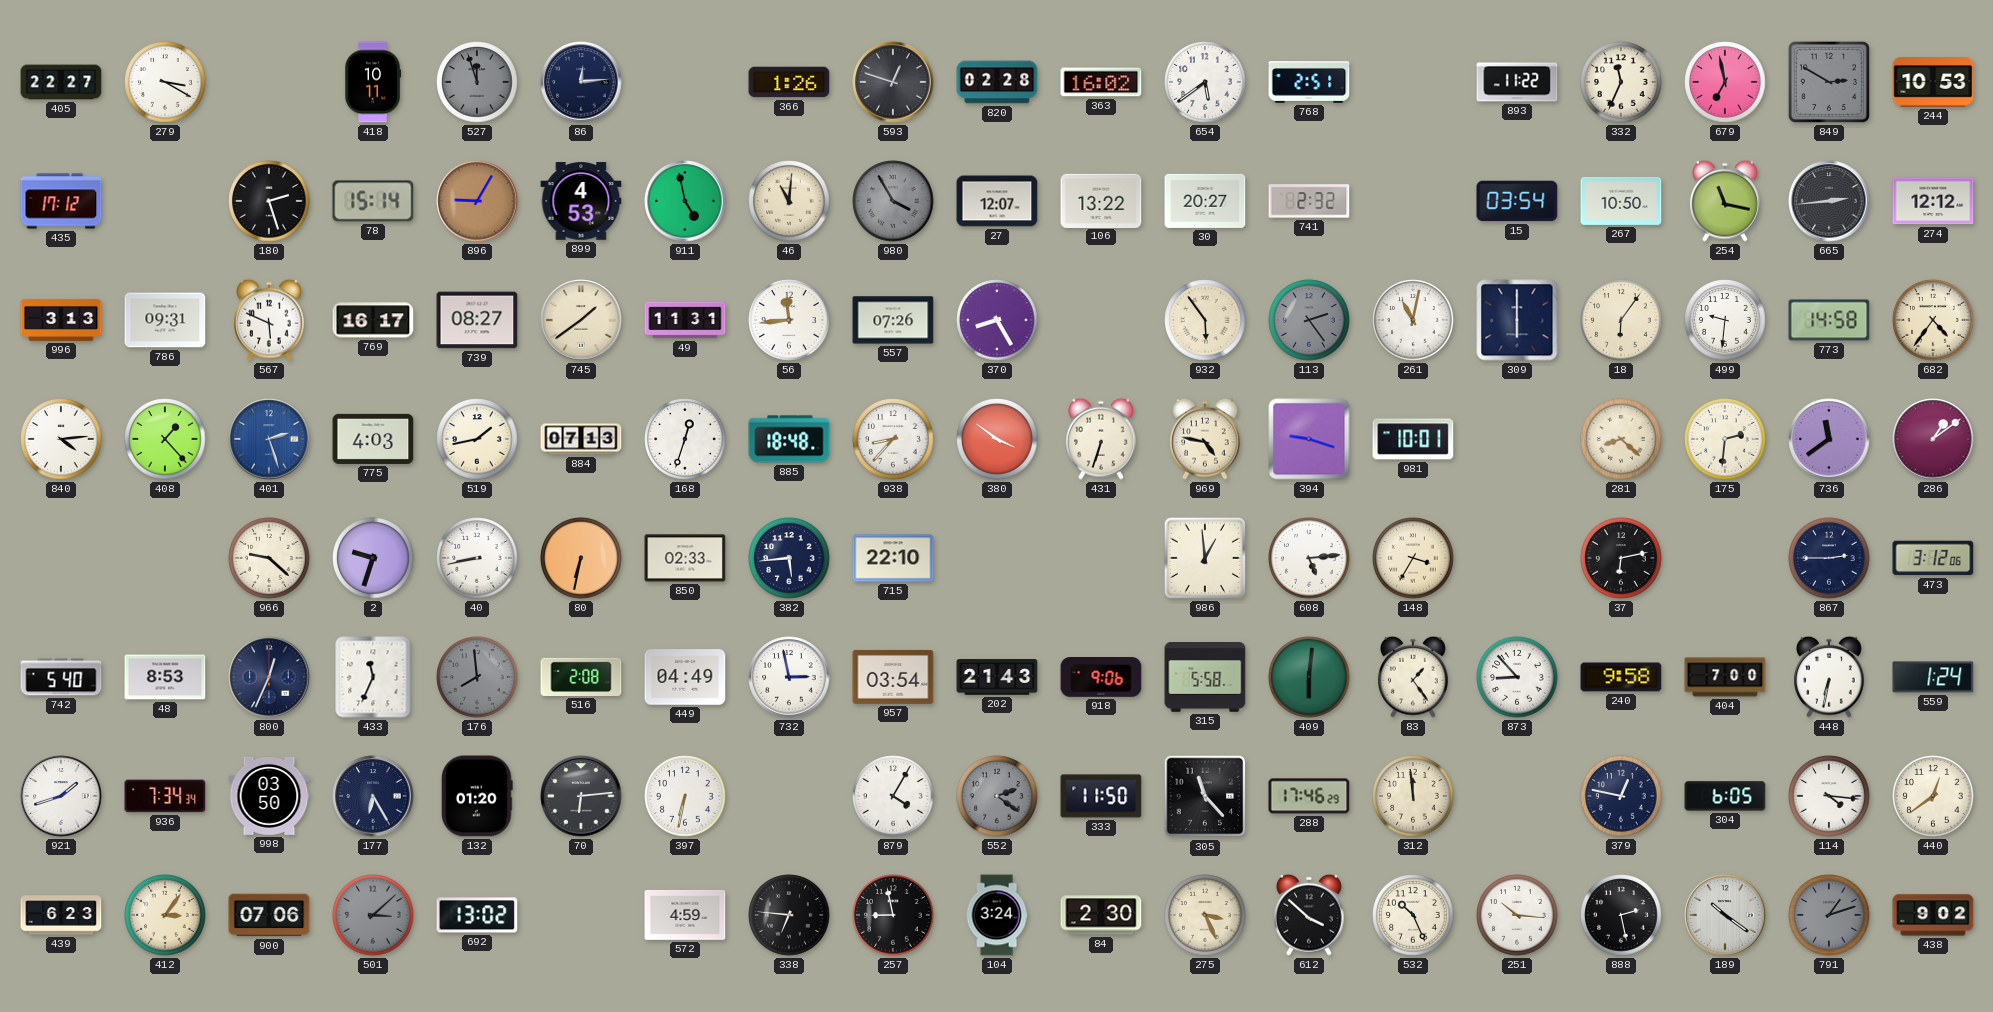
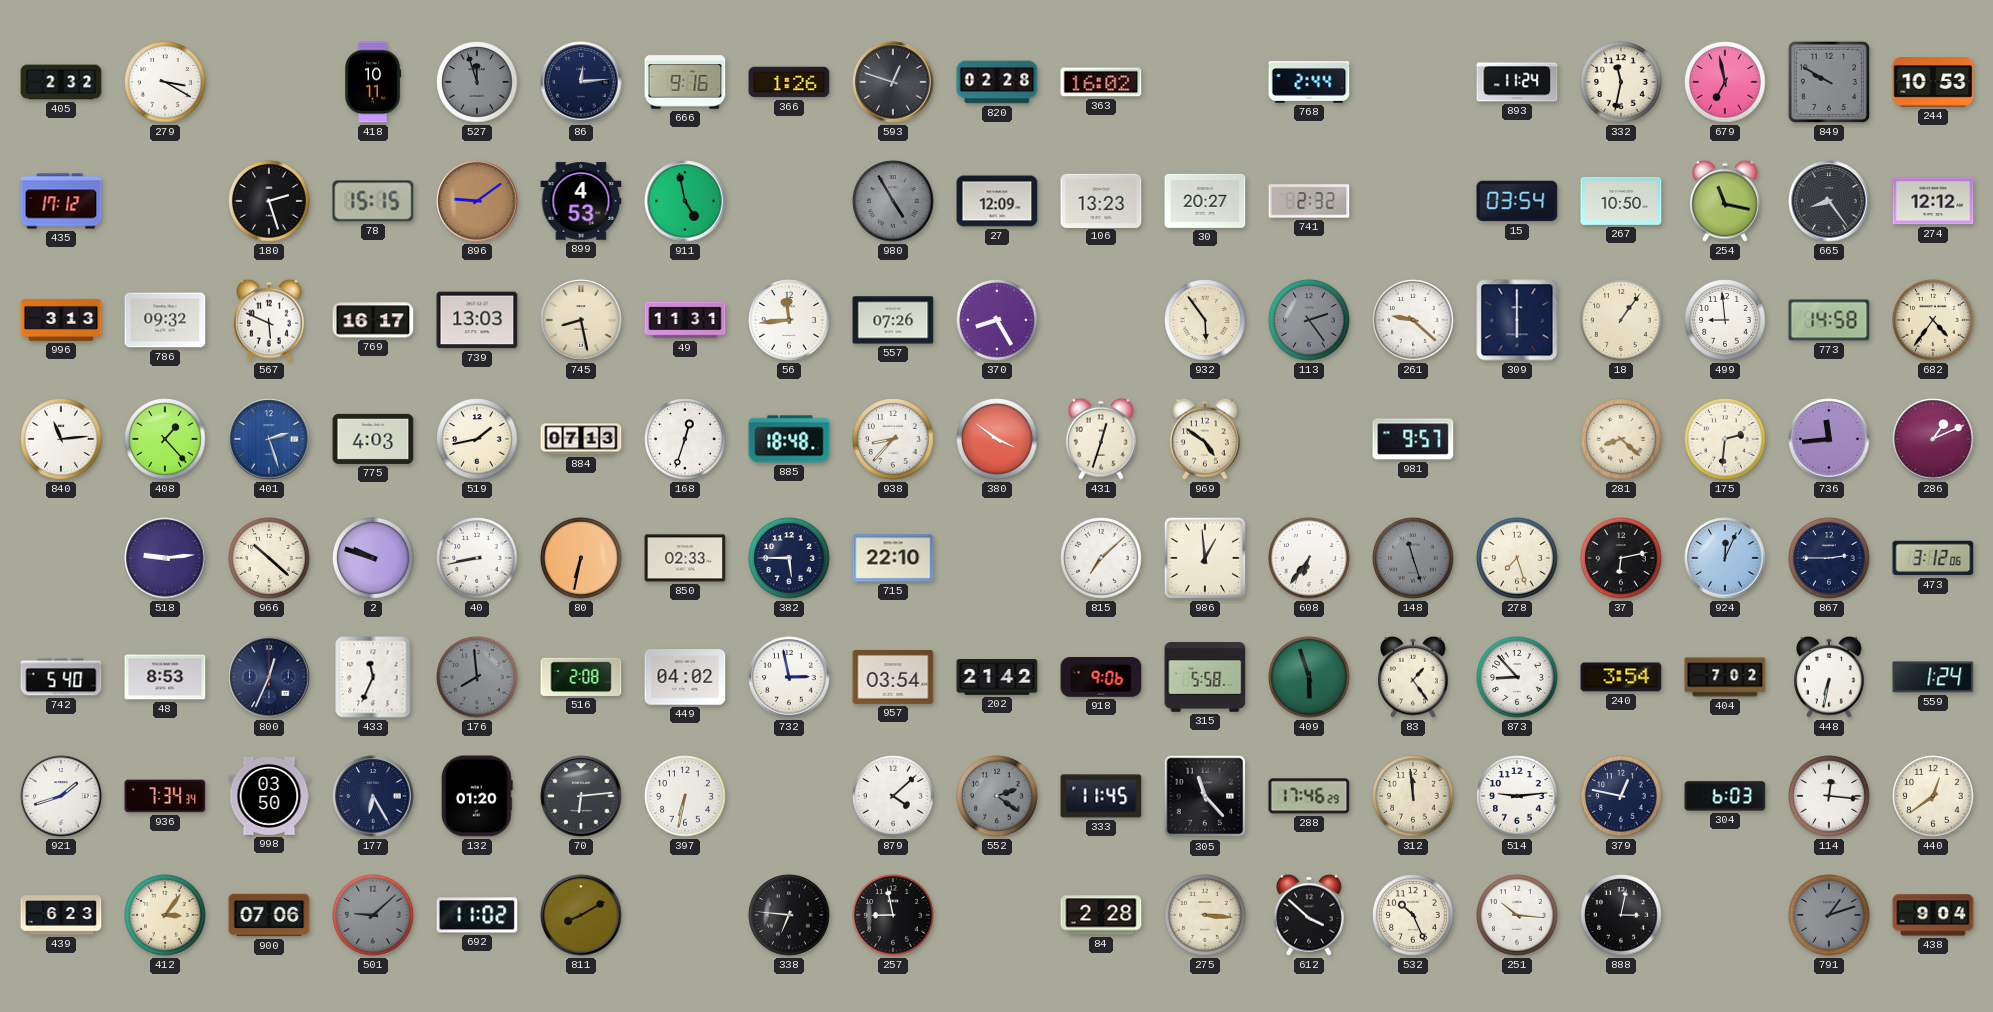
405: 22:27 -> 2:32 (61, 82)
666: none -> 9:16 (685, 82)
654: 5:39 -> none (1205, 82)
768: 2:51 -> 2:44 (1309, 83)
893: 11:22 -> 11:24 (1517, 82)
332: 11:34 -> 11:32 (1621, 82)
849: 2:50 -> 9:50 (1829, 82)
78: 15:14 -> 15:15 (373, 201)
896: 9:05 -> 9:09 (477, 201)
46: 11:01 -> none (789, 201)
980: 3:55 -> 4:55 (893, 201)
27: 12:07 -> 12:09 (997, 201)
106: 13:22 -> 13:23 (1101, 200)
665: 2:44 -> 8:24 (1829, 201)
786: 09:31 -> 09:32 (165, 320)
739: 08:27 -> 13:03 (477, 320)
745: 1:39 -> 8:28 (581, 320)
261: 11:02 -> 9:22 (1413, 320)
18: 6:06 -> 1:06 (1621, 320)
499: 9:31 -> 8:59 (1725, 320)
840: 4:14 -> 11:14 (61, 439)
431: 6:33 -> 12:33 (1102, 439)
969: 4:47 -> 4:51 (1206, 439)
394: 9:18 -> none (1309, 439)
981: 10:01 -> 9:57 (1413, 439)
736: 11:39 -> 11:44 (1829, 439)
286: 1:09 -> 1:11 (1933, 439)
518: none -> 9:14 (165, 558)
966: 9:22 -> 10:22 (269, 558)
2: 9:33 -> 9:48 (373, 558)
382: 5:44 -> 5:45 (789, 558)
815: none -> 7:08 (1101, 558)
608: 5:14 -> 6:36 (1309, 558)
148: 3:35 -> 11:27 (1413, 558)
148 dial: cream -> grey (1413, 558)
278: none -> 7:27 (1517, 558)
924: none -> 12:04 (1725, 558)
449: 04:49 -> 04:02 (685, 677)
202: 21:43 -> 21:42 (997, 677)
409: 6:01 -> 5:57 (1309, 677)
240: 9:58 -> 3:54 (1621, 677)
404: 7:00 -> 7:02 (1725, 677)
879: 4:05 -> 4:08 (893, 796)
333: 11:50 -> 11:45 (1101, 796)
514: none -> 9:14 (1517, 796)
304: 6:05 -> 6:03 (1725, 796)
114: 4:16 -> 12:16 (1829, 796)
501: 3:08 -> 9:08 (373, 915)
692: 13:02 -> 11:02 (477, 915)
811: none -> 8:10 (581, 915)
572: 4:59 -> none (685, 915)
104: 3:24 -> none (997, 915)
84: 2:30 -> 2:28 (1101, 915)
275: 3:26 -> 3:16 (1205, 915)
888: 2:28 -> 3:02 (1621, 915)
189: 10:21 -> none (1725, 915)
438: 9:02 -> 9:04 (1933, 915)
